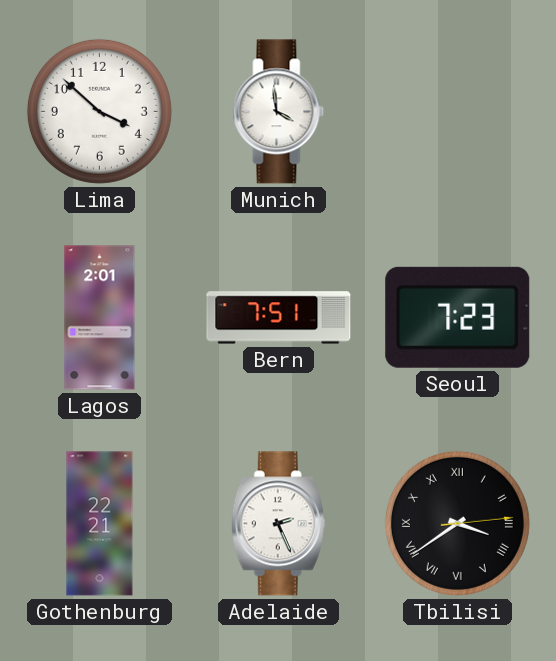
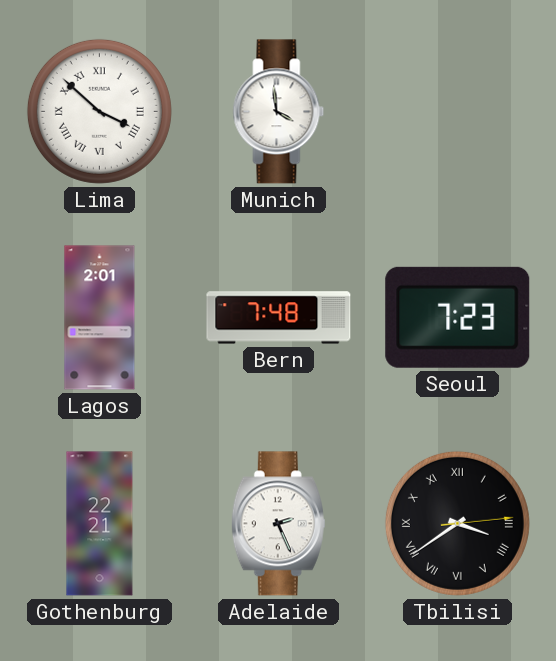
Lima numerals: Arabic -> Roman (99, 111)
Bern: 7:51 -> 7:48 (279, 318)
